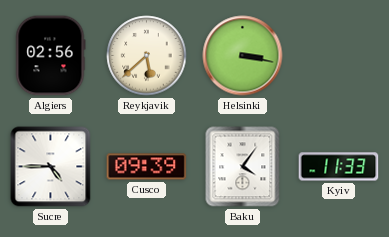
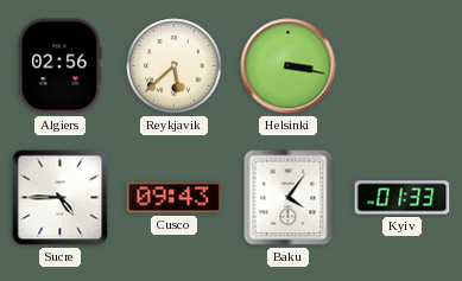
Cusco: 09:39 -> 09:43 (175, 198)
Kyiv: 11:33 -> 01:33 (403, 198)
